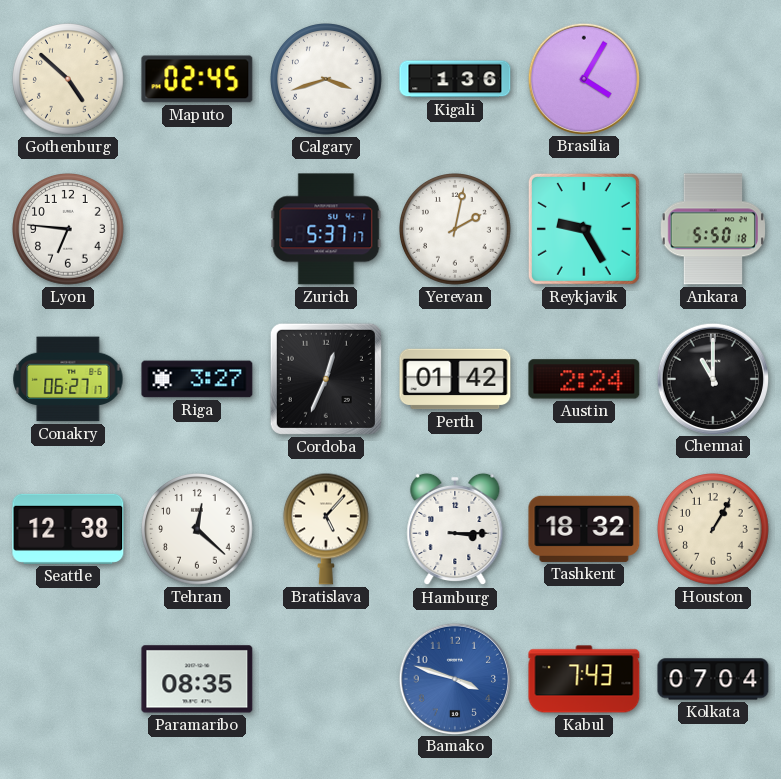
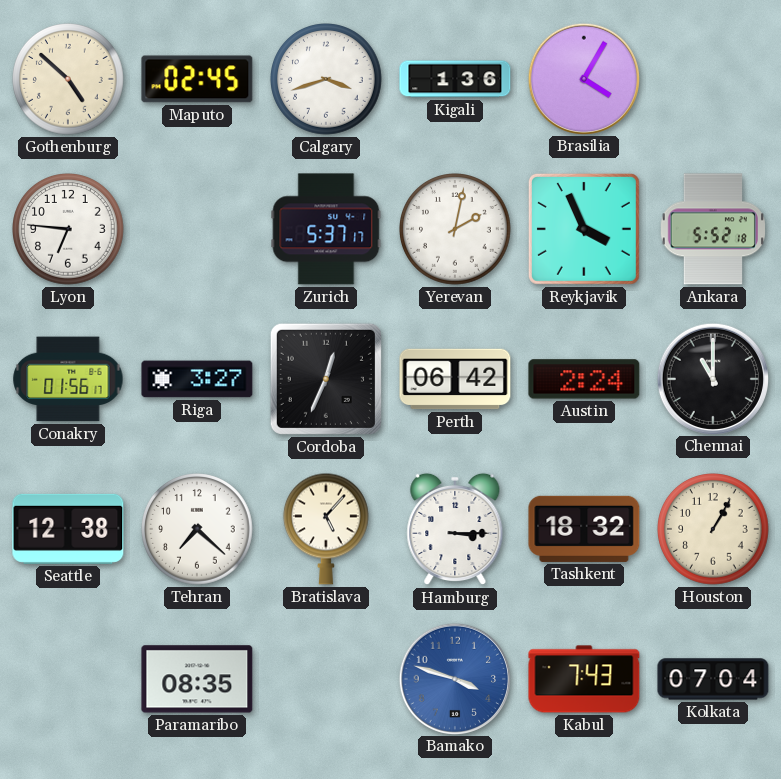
Reykjavik: 9:25 -> 3:56 (584, 229)
Ankara: 5:50 -> 5:52 (713, 229)
Conakry: 06:27 -> 01:56 (68, 379)
Perth: 01:42 -> 06:42 (455, 379)
Tehran: 12:22 -> 7:22 (198, 530)
